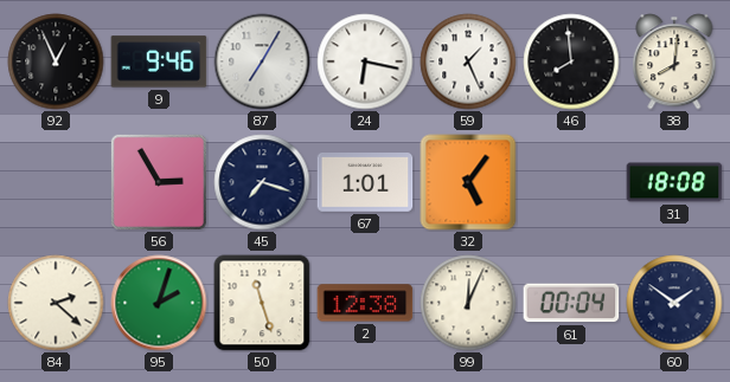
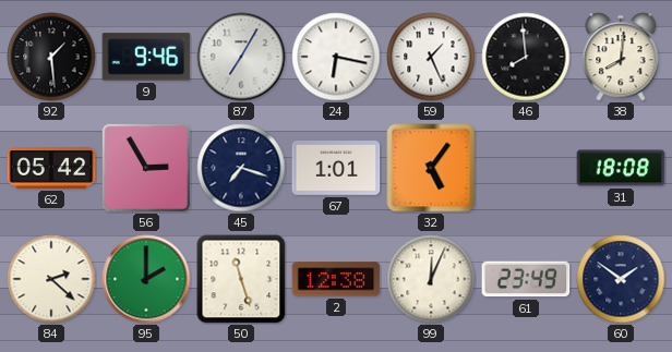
92: 12:56 -> 1:29 (51, 57)
62: none -> 05:42 (51, 168)
95: 2:03 -> 2:00 (146, 279)
61: 00:04 -> 23:49 (526, 279)
